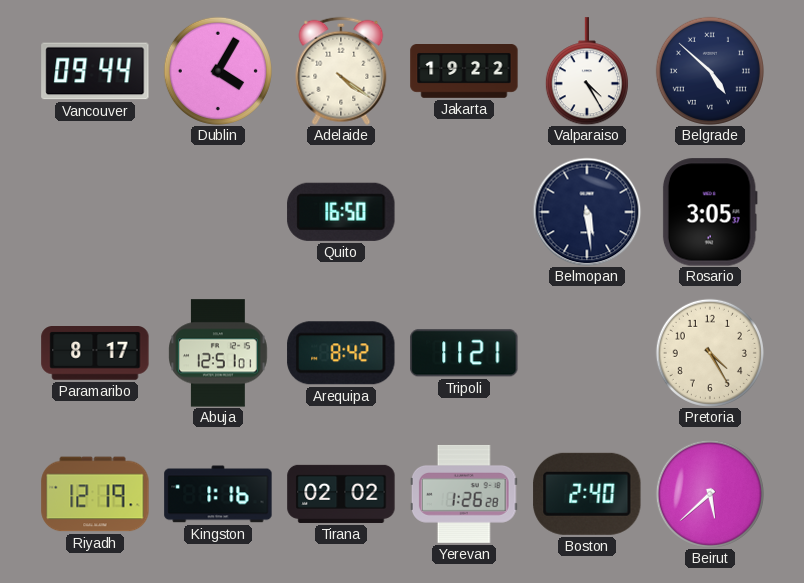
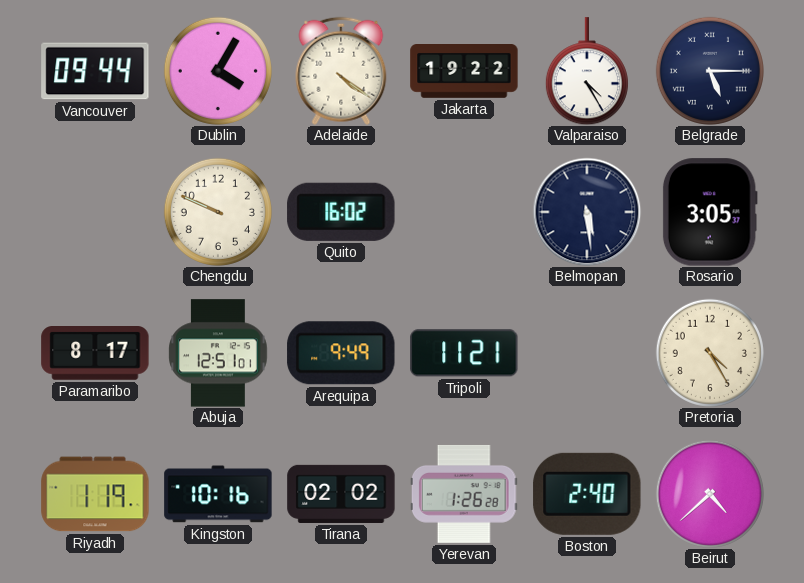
Belgrade: 4:52 -> 5:15 (710, 71)
Chengdu: none -> 9:49 (218, 212)
Quito: 16:50 -> 16:02 (341, 212)
Arequipa: 8:42 -> 9:49 (341, 353)
Riyadh: 12:19 -> 1:19 (95, 494)
Kingston: 1:16 -> 10:16 (218, 494)
Beirut: 5:38 -> 4:38 (710, 494)
